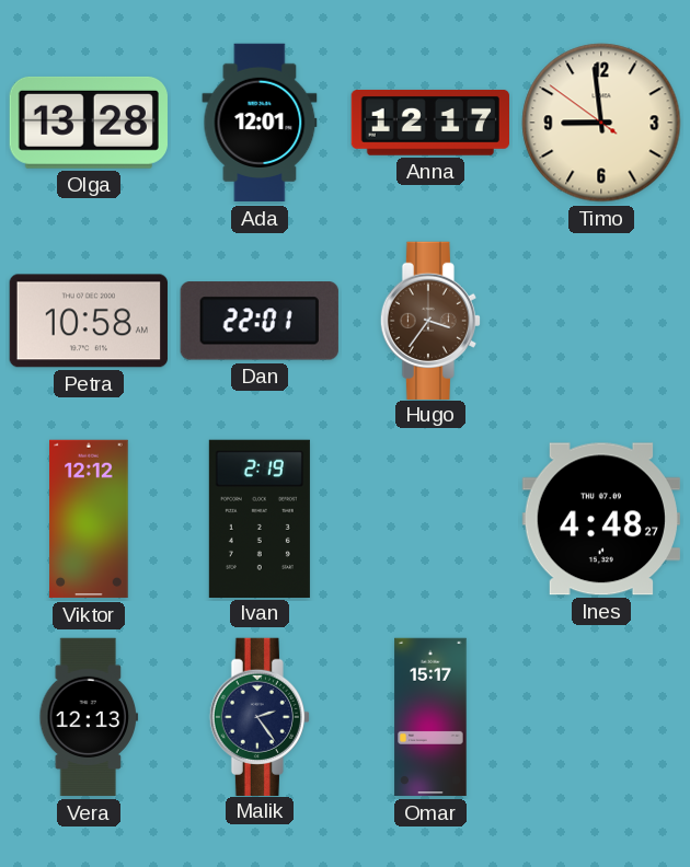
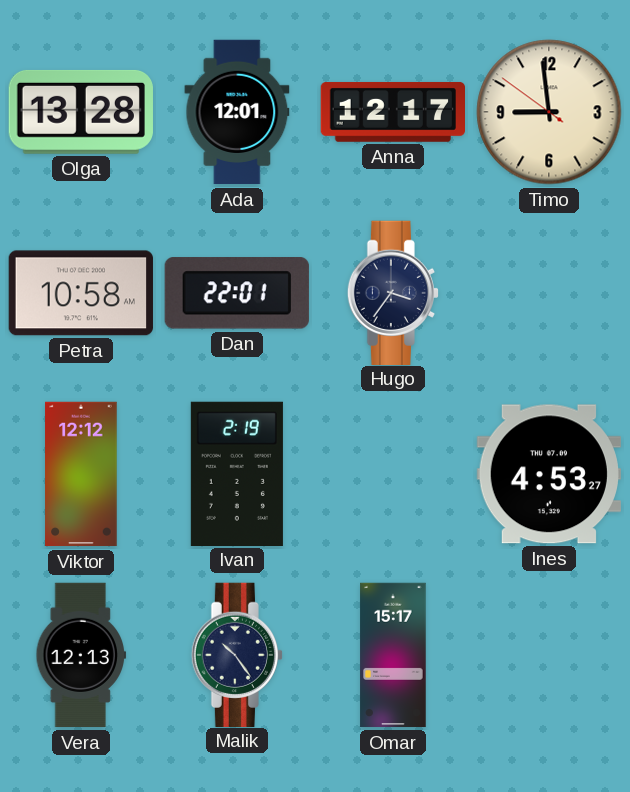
Hugo dial: brown -> navy (393, 292)
Ines: 4:48 -> 4:53 (549, 474)
Malik: 2:24 -> 10:24 (237, 654)
